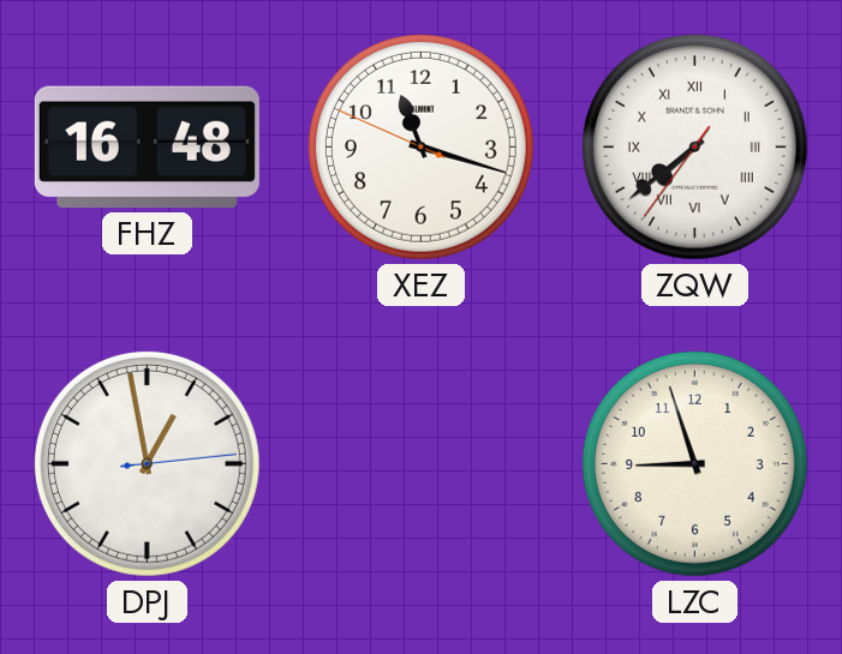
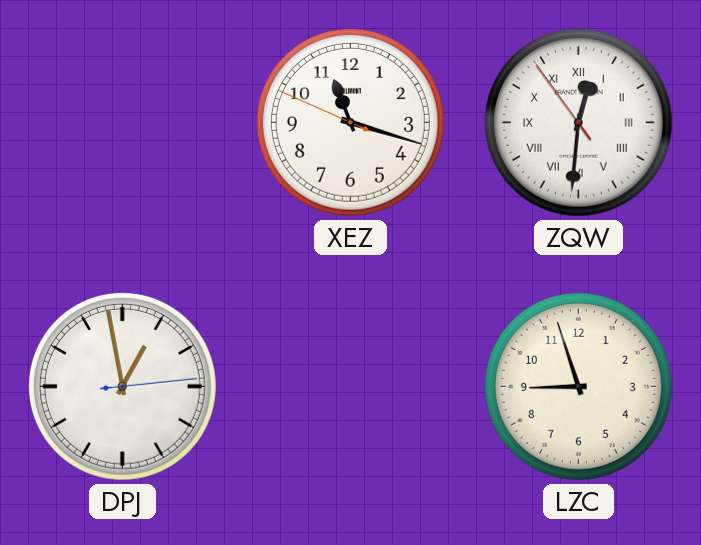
FHZ: 16:48 -> none (147, 148)
ZQW: 7:38 -> 12:30 (578, 122)
